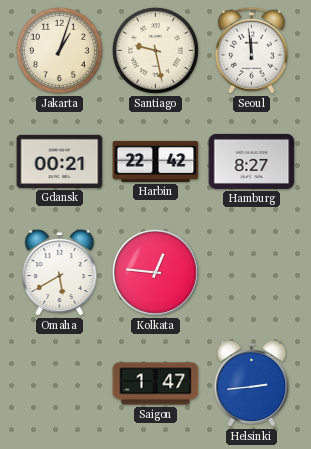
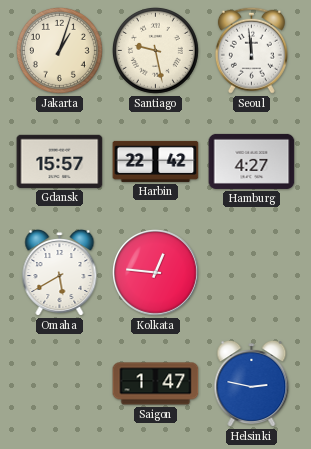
Gdansk: 00:21 -> 15:57 (60, 161)
Hamburg: 8:27 -> 4:27 (252, 161)
Helsinki: 2:44 -> 2:47 (252, 384)
